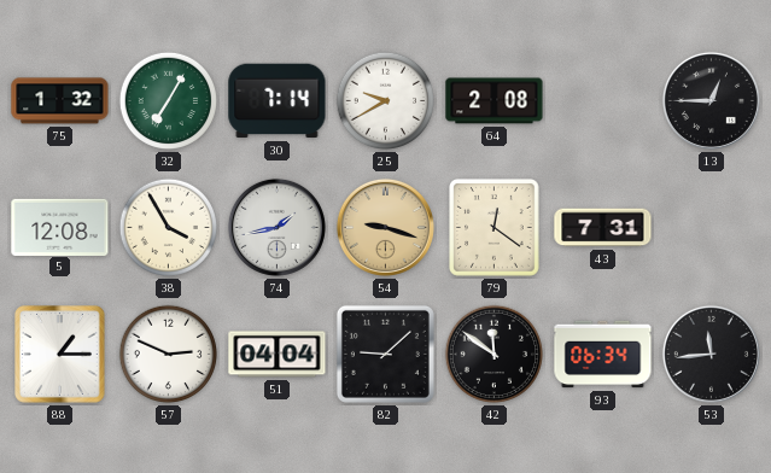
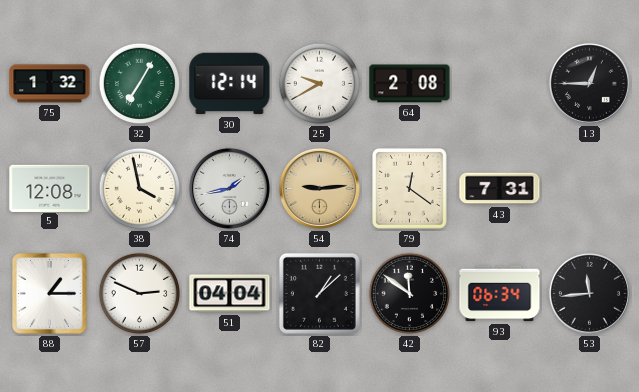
30: 7:14 -> 12:14 (230, 84)
38: 3:55 -> 3:58 (140, 189)
54: 9:18 -> 9:14 (319, 188)
82: 9:08 -> 1:08 (319, 293)
